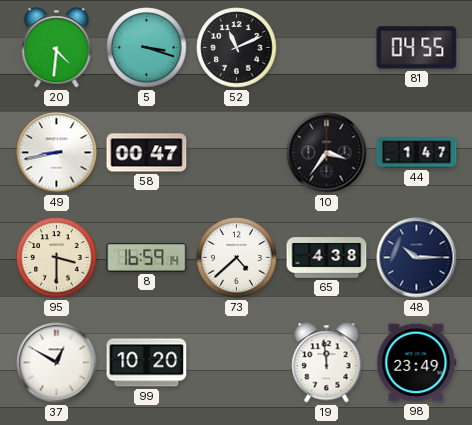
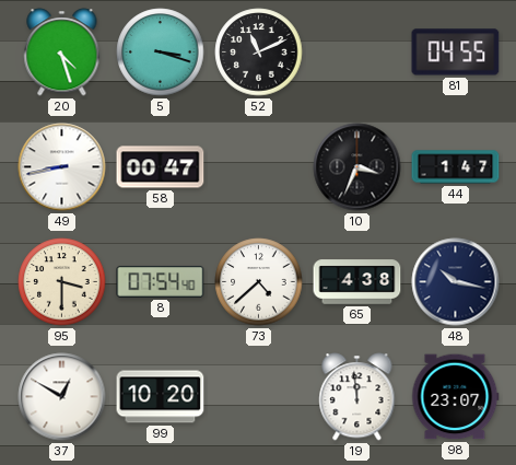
20: 4:31 -> 4:27 (62, 53)
10: 3:36 -> 3:34 (357, 167)
8: 16:59 -> 07:54 (161, 281)
48: 10:15 -> 10:17 (456, 282)
98: 23:49 -> 23:07 (456, 397)
